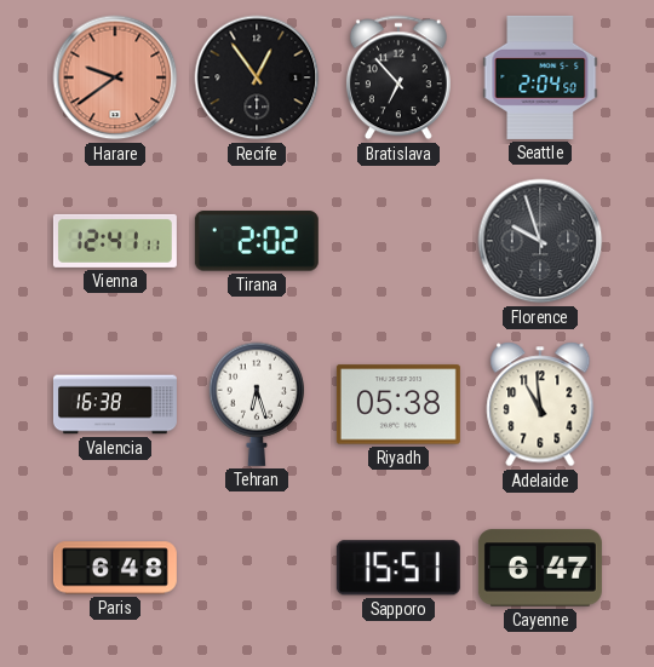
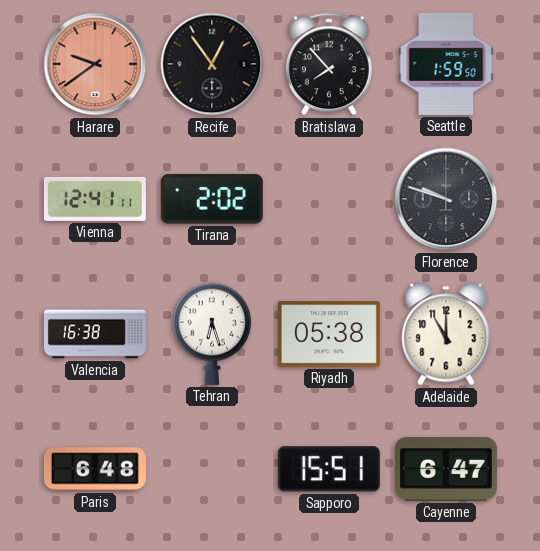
Bratislava: 6:53 -> 7:53 (329, 64)
Seattle: 2:04 -> 1:59 (446, 64)
Florence: 9:57 -> 9:48 (446, 199)
Adelaide: 10:59 -> 11:00 (446, 334)
